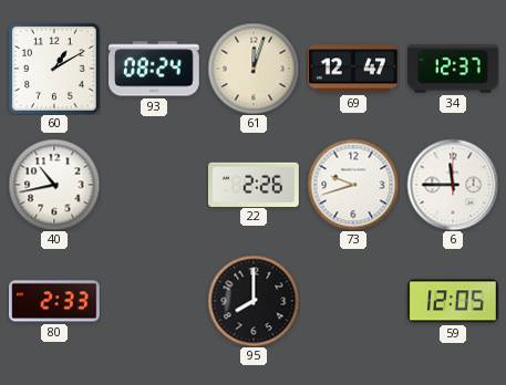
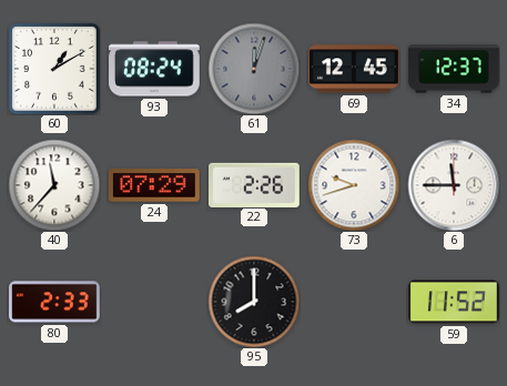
61 dial: cream -> grey (254, 69)
69: 12:47 -> 12:45 (354, 69)
40: 10:43 -> 11:37 (54, 185)
24: none -> 07:29 (154, 185)
59: 12:05 -> 11:52 (455, 302)
